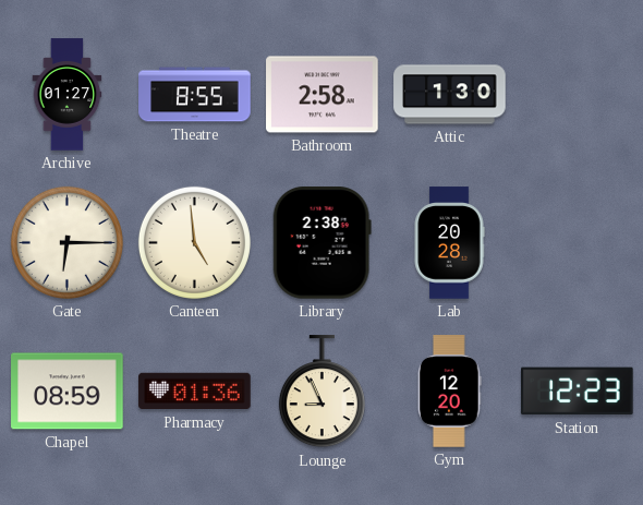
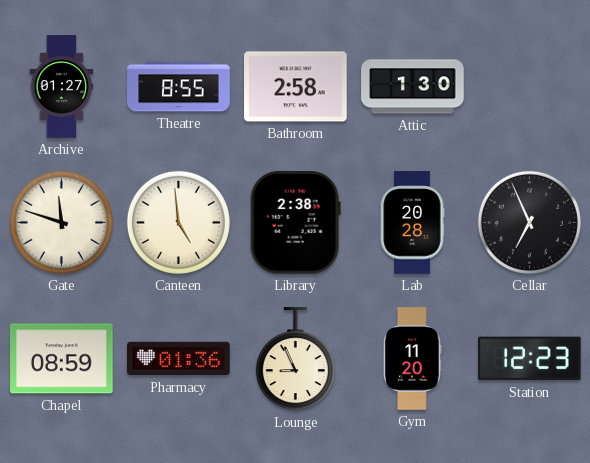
Gate: 6:15 -> 11:48 (61, 222)
Cellar: none -> 6:56 (529, 222)
Gym: 12:20 -> 11:20 (413, 359)
